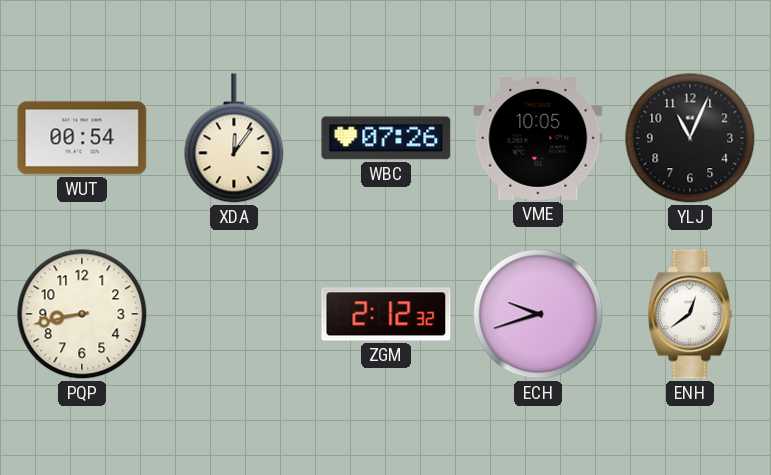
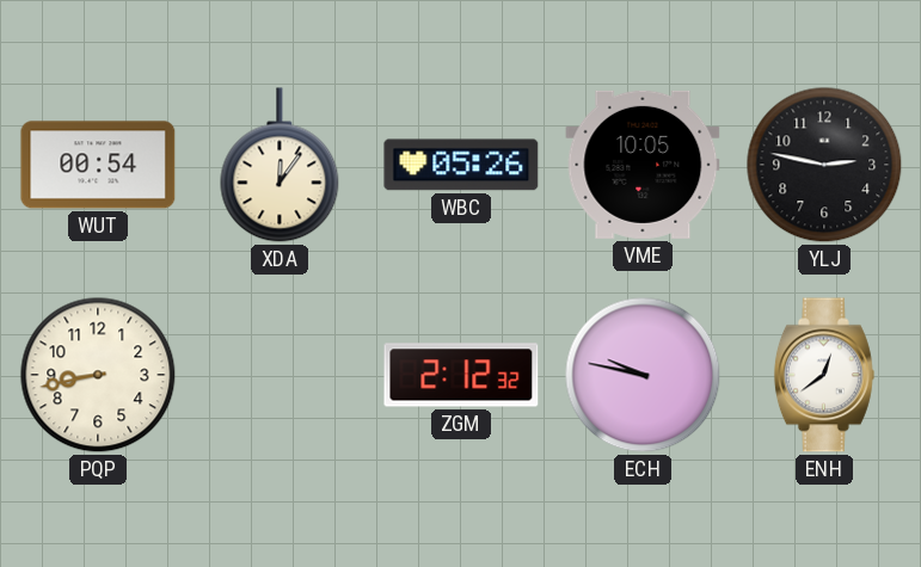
WBC: 07:26 -> 05:26 (461, 165)
YLJ: 11:04 -> 2:47 (824, 165)
ECH: 9:42 -> 9:47 (643, 375)
